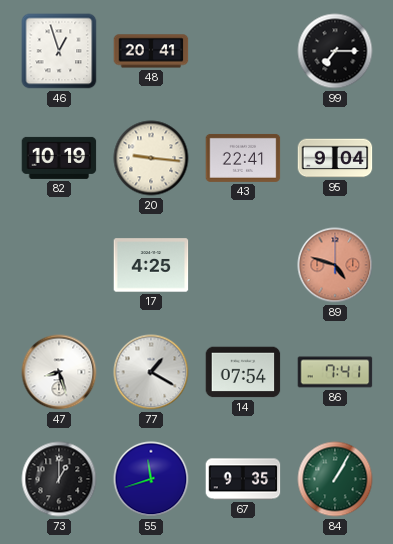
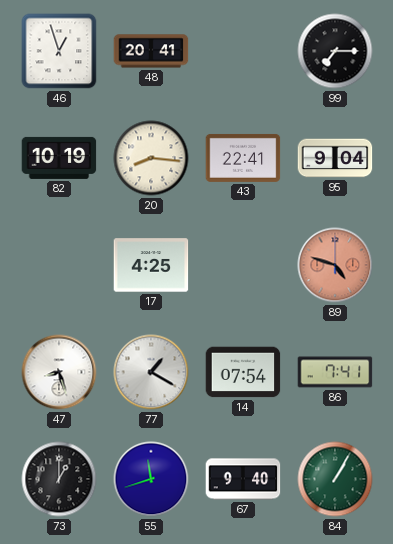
20: 9:16 -> 8:16 (151, 158)
67: 9:35 -> 9:40 (243, 479)
